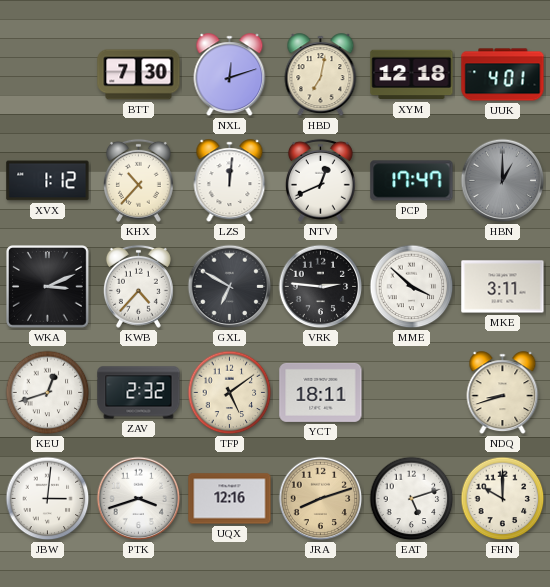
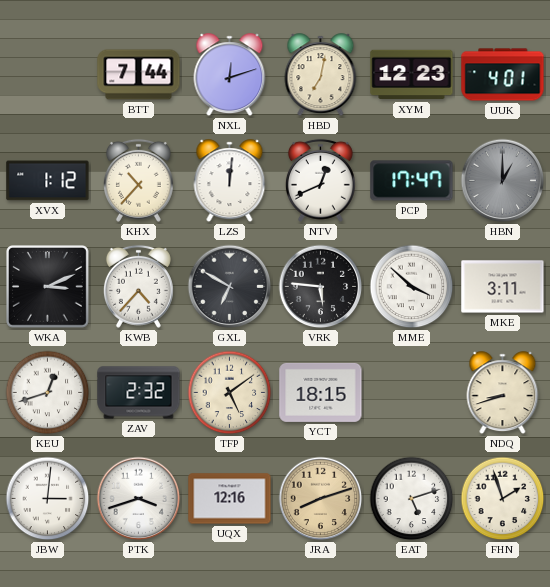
BTT: 7:30 -> 7:44 (139, 75)
XYM: 12:18 -> 12:23 (412, 75)
VRK: 2:46 -> 5:46 (321, 287)
YCT: 18:11 -> 18:15 (321, 392)
FHN: 10:00 -> 1:57 (503, 499)
